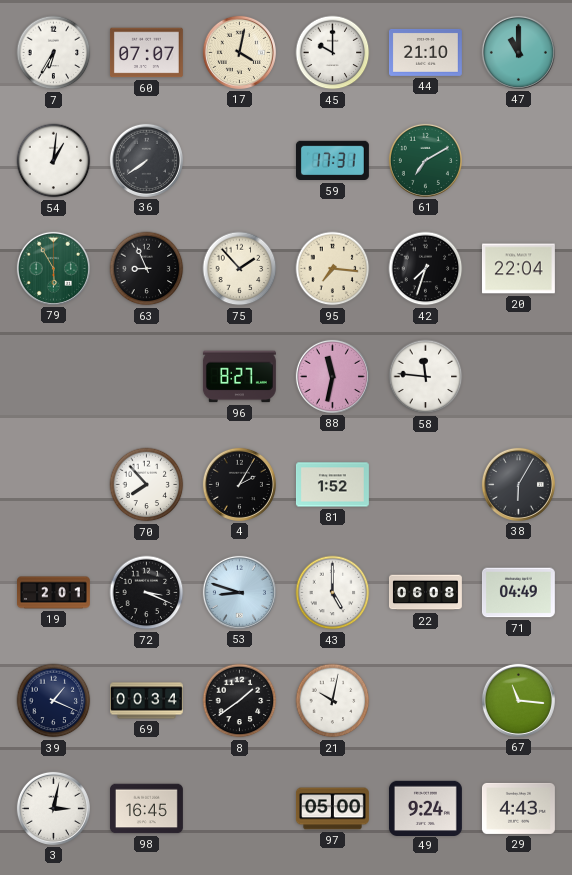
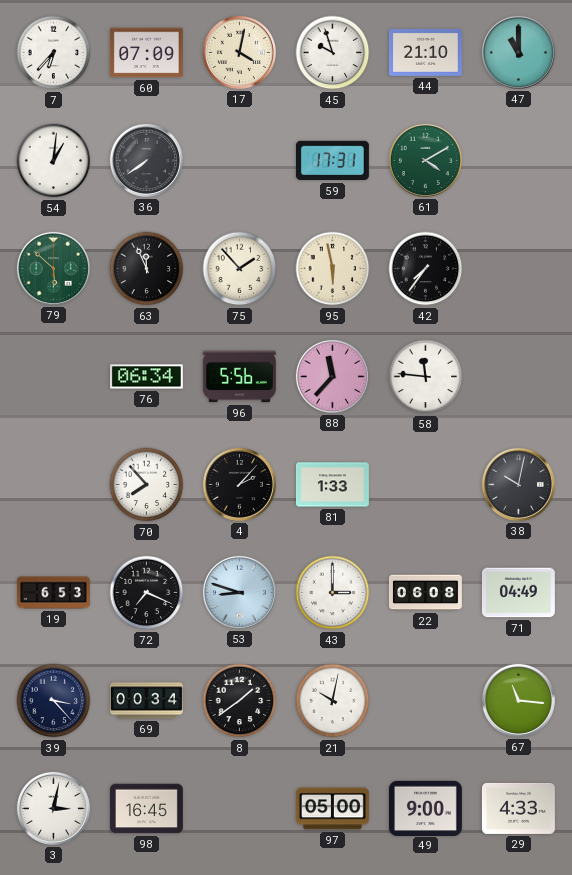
7: 6:35 -> 6:37 (54, 53)
60: 07:07 -> 07:09 (146, 53)
45: 10:00 -> 9:57 (333, 53)
61: 7:10 -> 4:10 (425, 160)
79: 5:55 -> 5:52 (53, 268)
63: 8:56 -> 11:56 (147, 269)
95: 7:16 -> 5:58 (333, 269)
42: 7:33 -> 7:36 (426, 269)
20: 22:04 -> none (518, 269)
76: none -> 06:34 (146, 377)
96: 8:27 -> 5:56 (239, 377)
88: 11:32 -> 11:37 (332, 376)
4: 2:05 -> 2:07 (239, 484)
81: 1:52 -> 1:33 (332, 485)
38: 6:05 -> 10:02 (518, 484)
19: 2:01 -> 6:53 (54, 593)
72: 3:19 -> 7:19 (147, 593)
43: 5:00 -> 3:00 (333, 593)
39: 1:19 -> 3:23 (54, 701)
49: 9:24 -> 9:00 (425, 808)
29: 4:43 -> 4:33 (518, 808)
